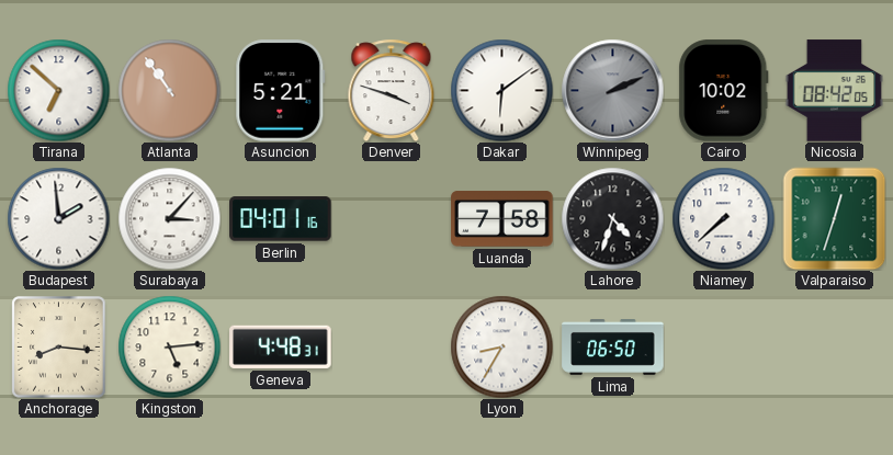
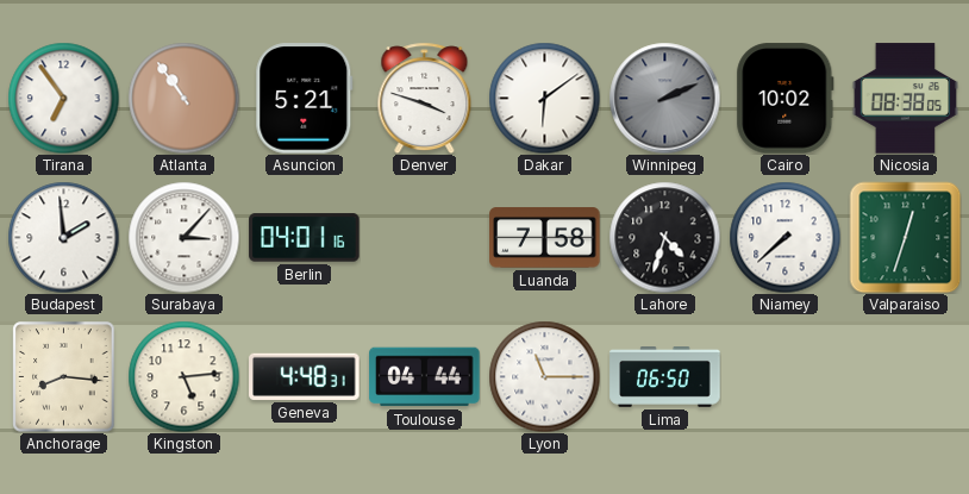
Tirana: 6:52 -> 6:54 (63, 98)
Nicosia: 08:42 -> 08:38 (905, 99)
Toulouse: none -> 04:44 (425, 377)
Lyon: 8:35 -> 11:15 (544, 376)
